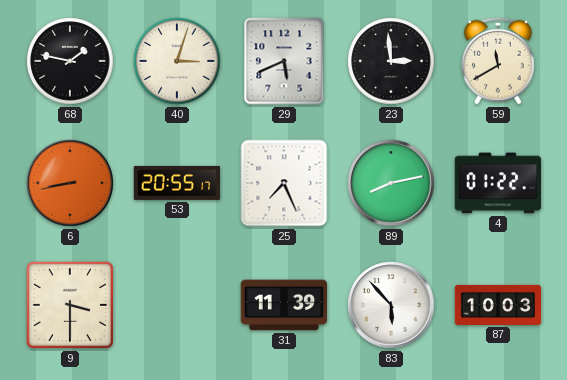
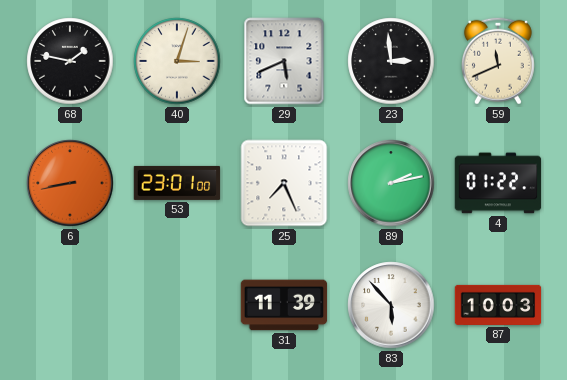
59: 11:40 -> 11:41 (498, 61)
53: 20:55 -> 23:01 (177, 183)
89: 8:13 -> 2:13 (391, 183)
9: 3:30 -> none (70, 305)
